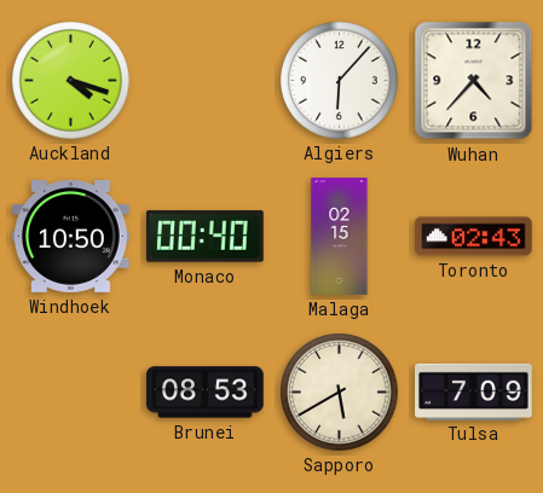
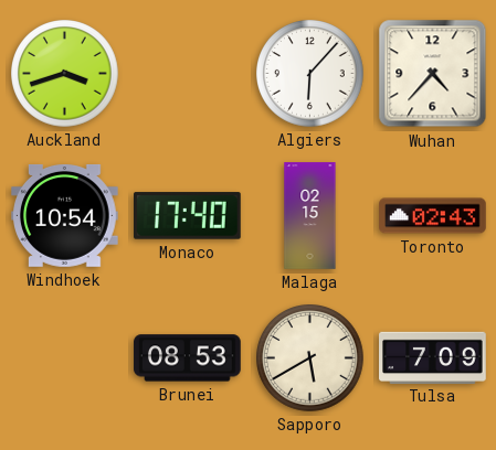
Auckland: 4:18 -> 3:42 (65, 74)
Windhoek: 10:50 -> 10:54 (65, 215)
Monaco: 00:40 -> 17:40 (188, 216)
